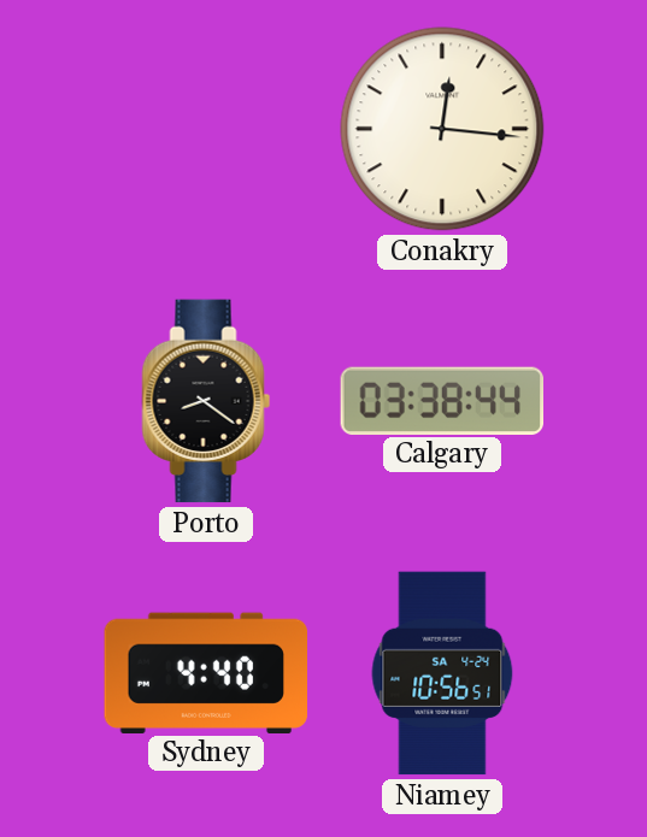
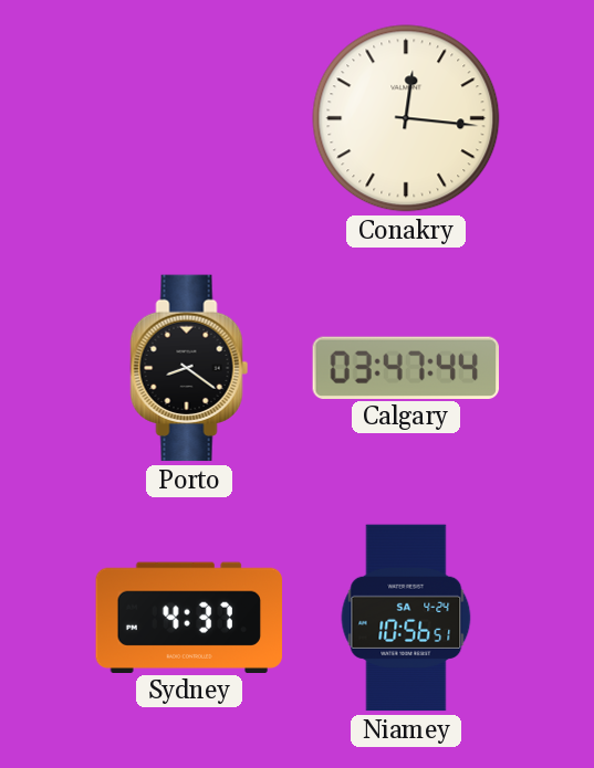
Calgary: 03:38 -> 03:47 (405, 367)
Sydney: 4:40 -> 4:37 (189, 617)
